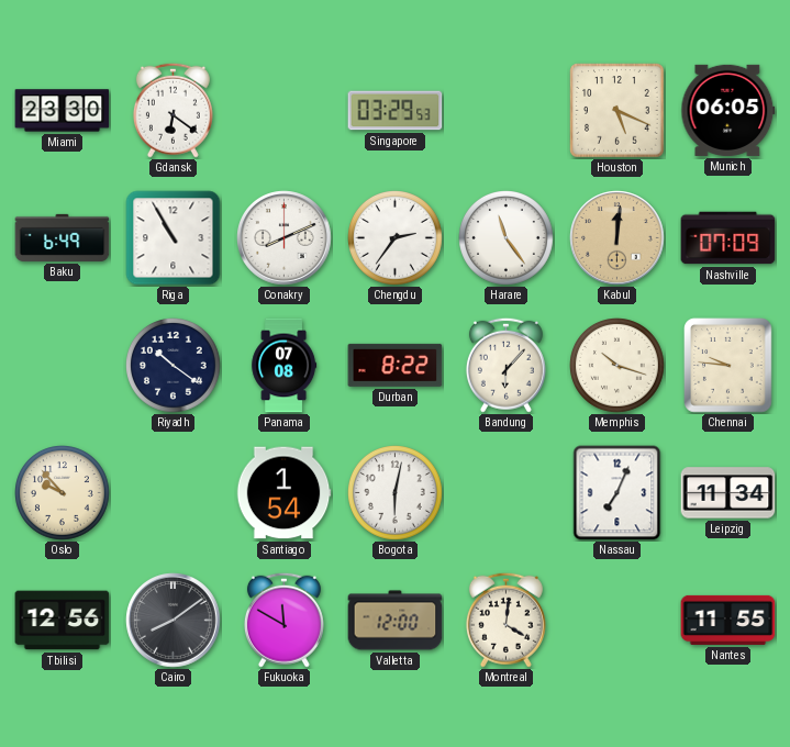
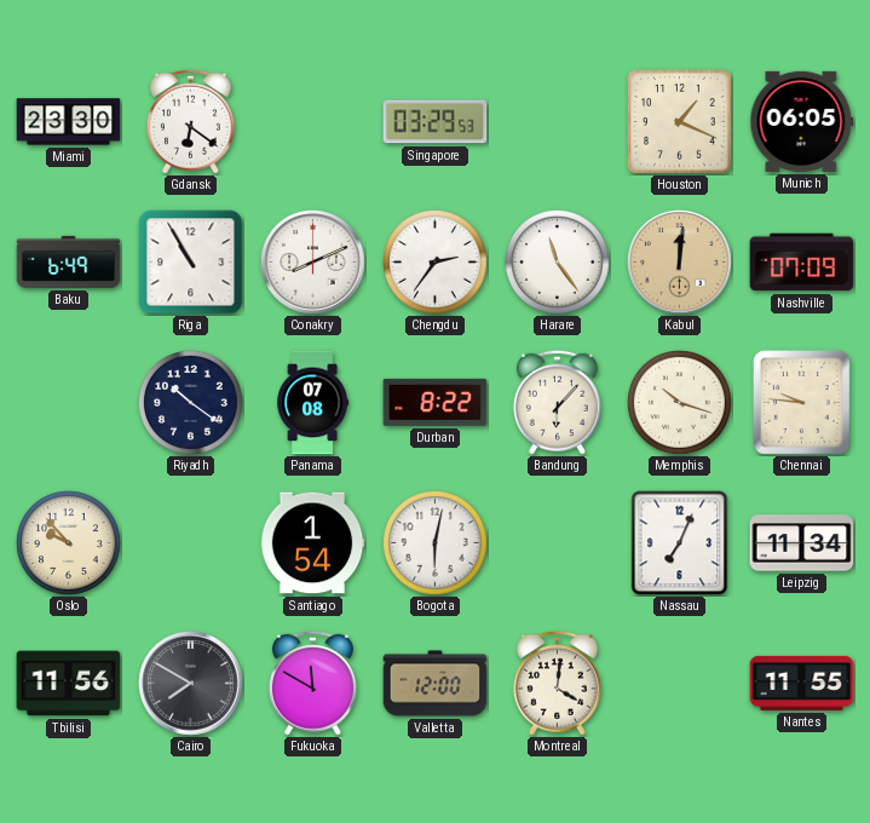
Houston: 5:19 -> 1:19 (680, 122)
Tbilisi: 12:56 -> 11:56 (69, 684)
Cairo: 8:09 -> 7:50 (191, 684)
